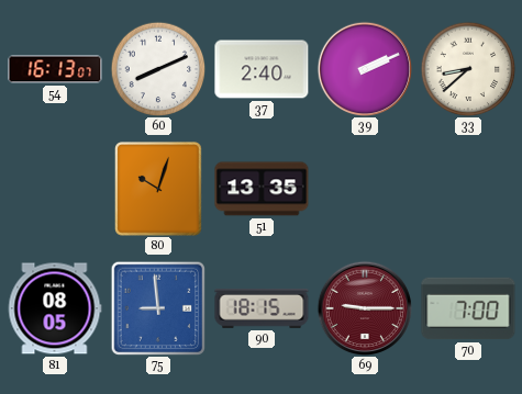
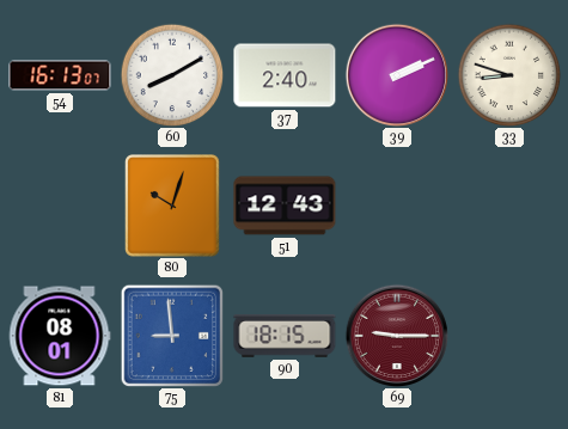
60: 8:11 -> 8:10 (172, 75)
33: 8:38 -> 8:48 (509, 75)
51: 13:35 -> 12:43 (285, 206)
81: 08:05 -> 08:01 (60, 336)
70: 7:00 -> none (468, 308)
